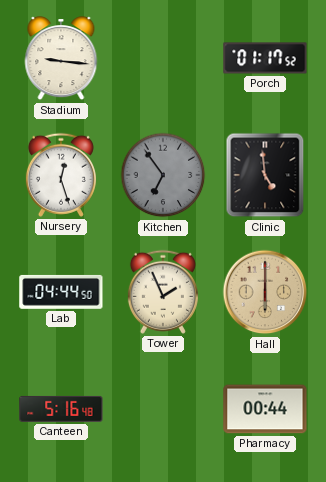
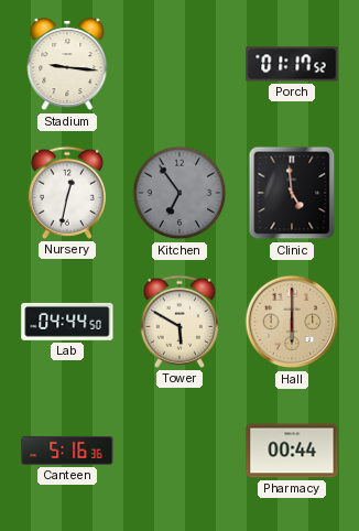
Nursery: 12:27 -> 12:32 (67, 193)
Tower: 1:56 -> 5:50 (179, 322)
Canteen: 5:16:48 -> 5:16:36 (67, 451)
